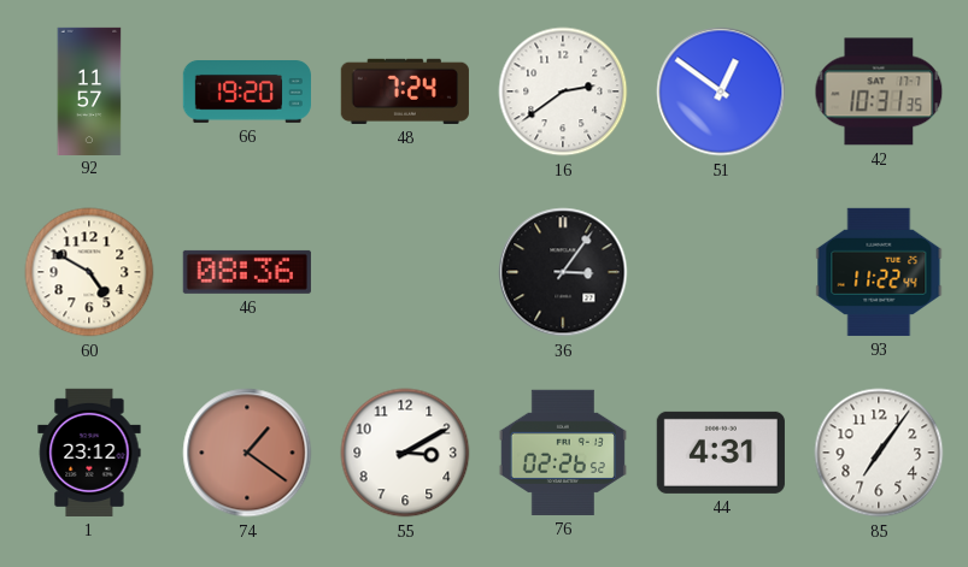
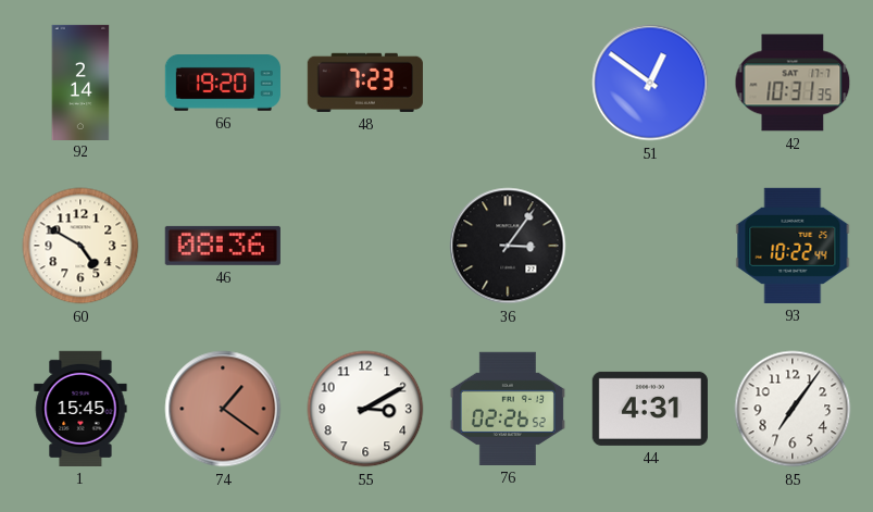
92: 11:57 -> 2:14 (80, 82)
48: 7:24 -> 7:23 (365, 83)
16: 2:39 -> none (563, 91)
93: 11:22 -> 10:22 (793, 246)
1: 23:12 -> 15:45 (80, 409)
